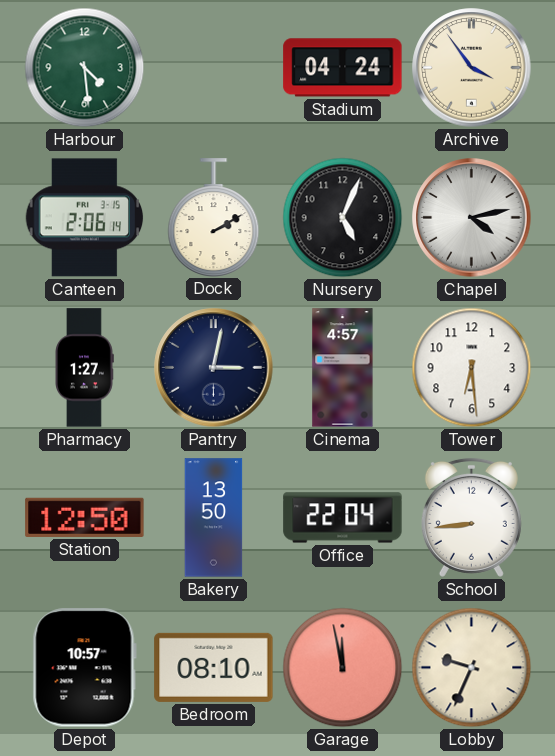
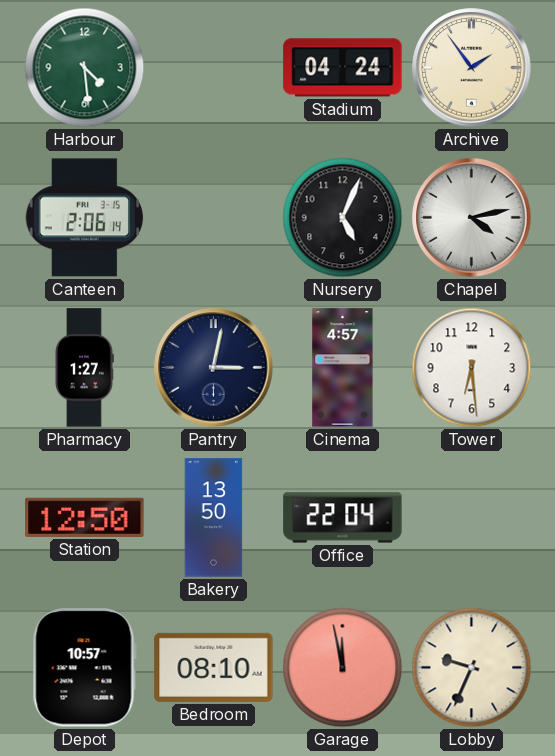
Archive: 3:54 -> 1:54 (472, 68)
Dock: 2:10 -> none (214, 217)
School: 8:44 -> none (471, 517)
